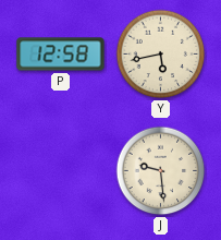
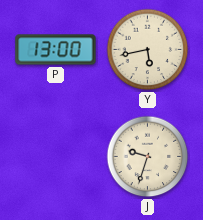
P: 12:58 -> 13:00 (56, 50)
J: 9:29 -> 9:33 (148, 157)
